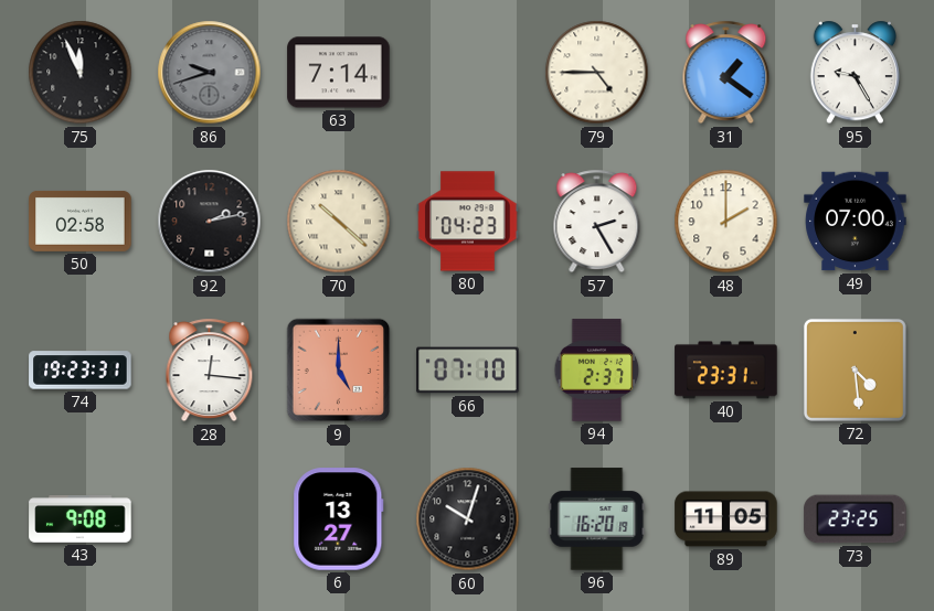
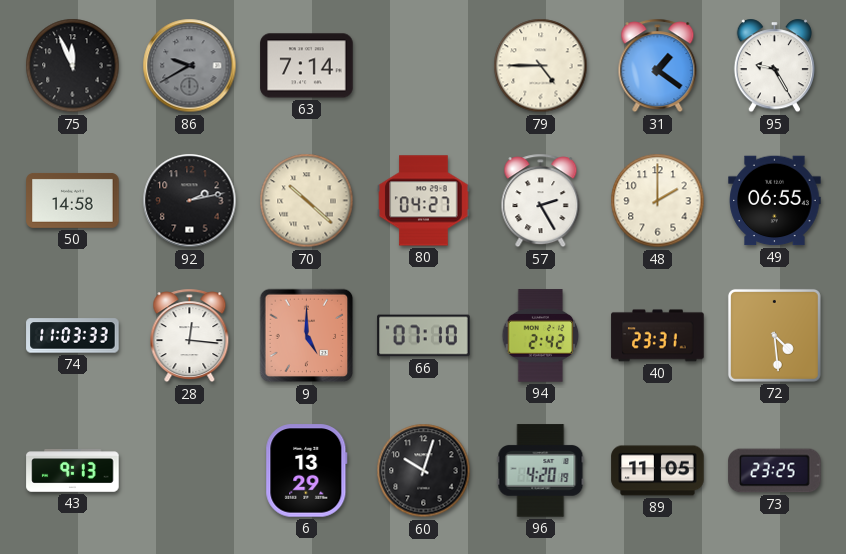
86: 9:42 -> 9:40 (190, 66)
50: 02:58 -> 14:58 (73, 200)
80: 04:23 -> 04:27 (424, 201)
49: 07:00 -> 06:55 (775, 201)
74: 19:23 -> 11:03 (73, 336)
94: 2:37 -> 2:42 (541, 336)
43: 9:08 -> 9:13 (73, 471)
6: 13:27 -> 13:29 (307, 471)
96: 16:20 -> 4:20 (541, 471)
